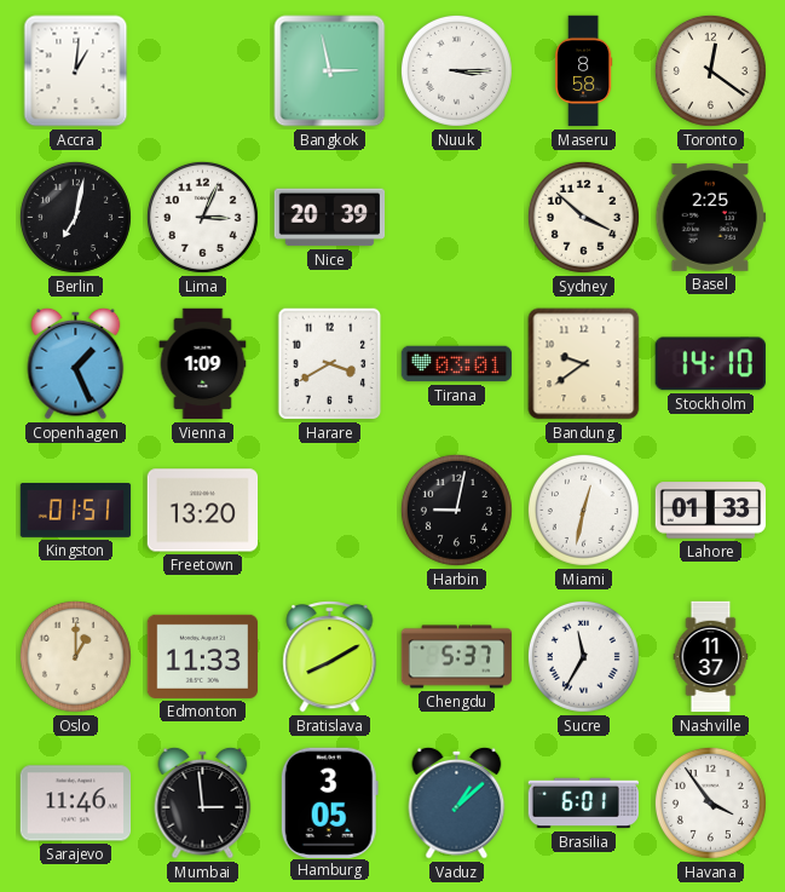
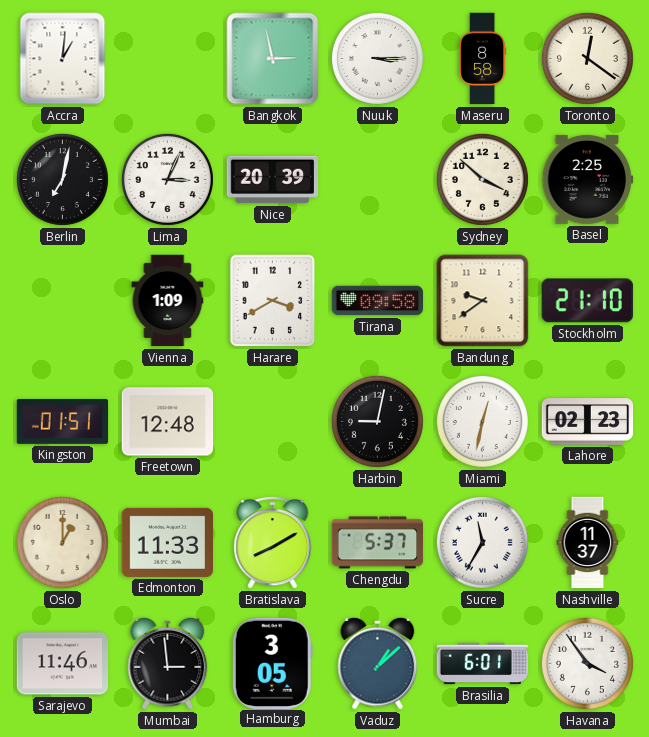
Copenhagen: 1:26 -> none (76, 363)
Tirana: 03:01 -> 09:58 (378, 301)
Stockholm: 14:10 -> 21:10 (587, 301)
Freetown: 13:20 -> 12:48 (168, 422)
Lahore: 01:33 -> 02:23 (588, 422)
